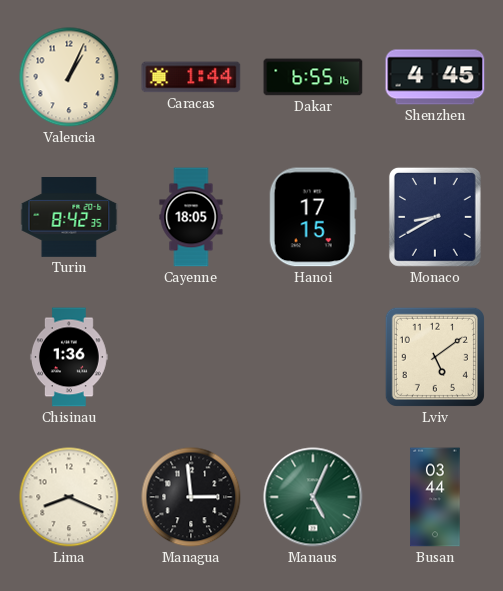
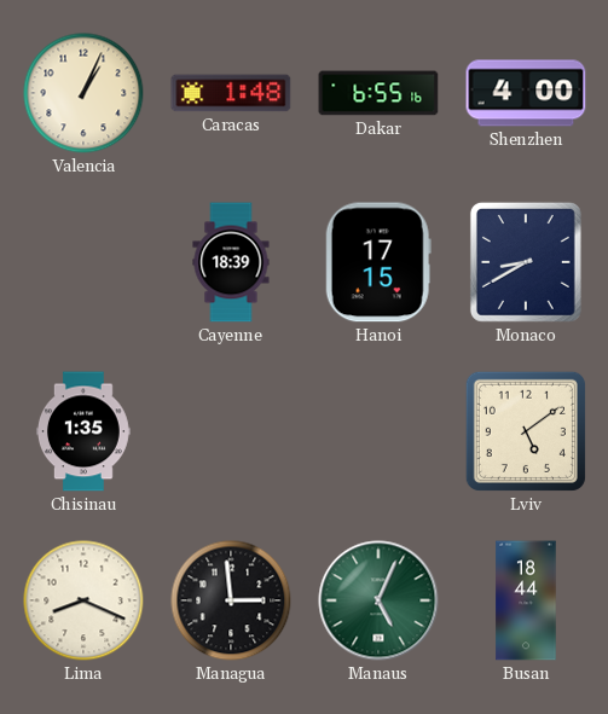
Caracas: 1:44 -> 1:48 (231, 93)
Shenzhen: 4:45 -> 4:00 (526, 93)
Turin: 8:42 -> none (69, 218)
Cayenne: 18:05 -> 18:39 (231, 262)
Chisinau: 1:36 -> 1:35 (83, 431)
Busan: 03:44 -> 18:44 (526, 600)
